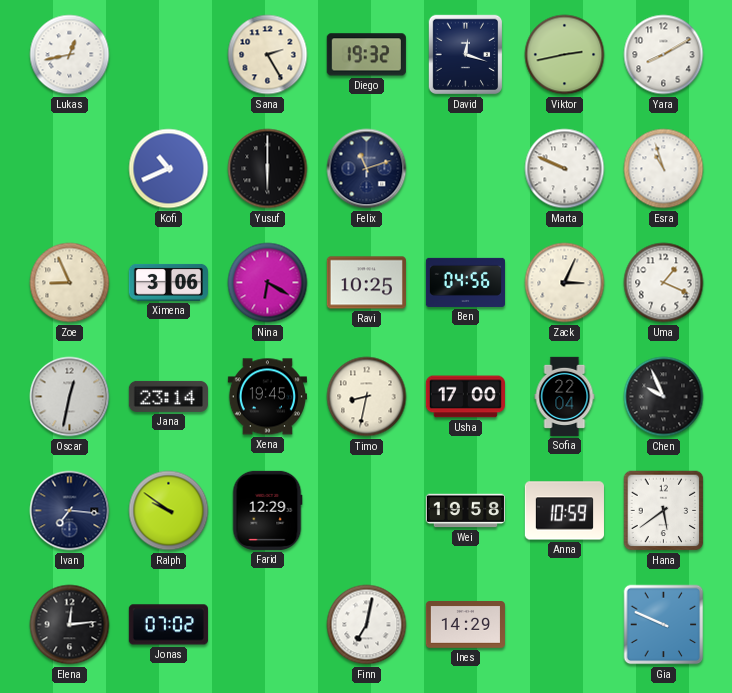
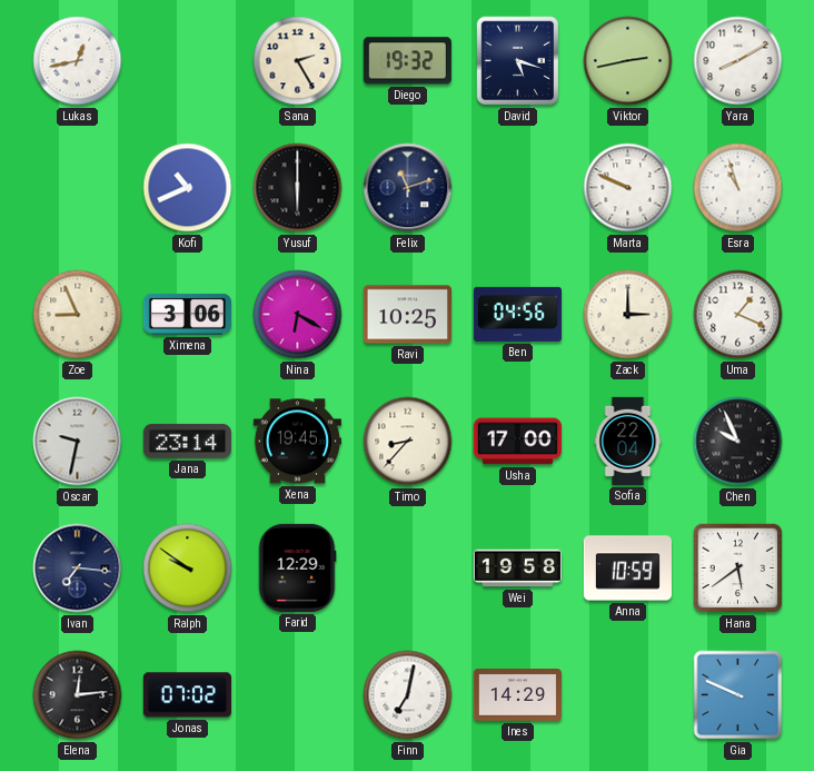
David: 12:18 -> 5:18 (518, 61)
Zack: 3:04 -> 3:00 (628, 315)
Oscar: 12:32 -> 9:32 (78, 442)
Timo: 8:32 -> 8:37 (408, 442)
